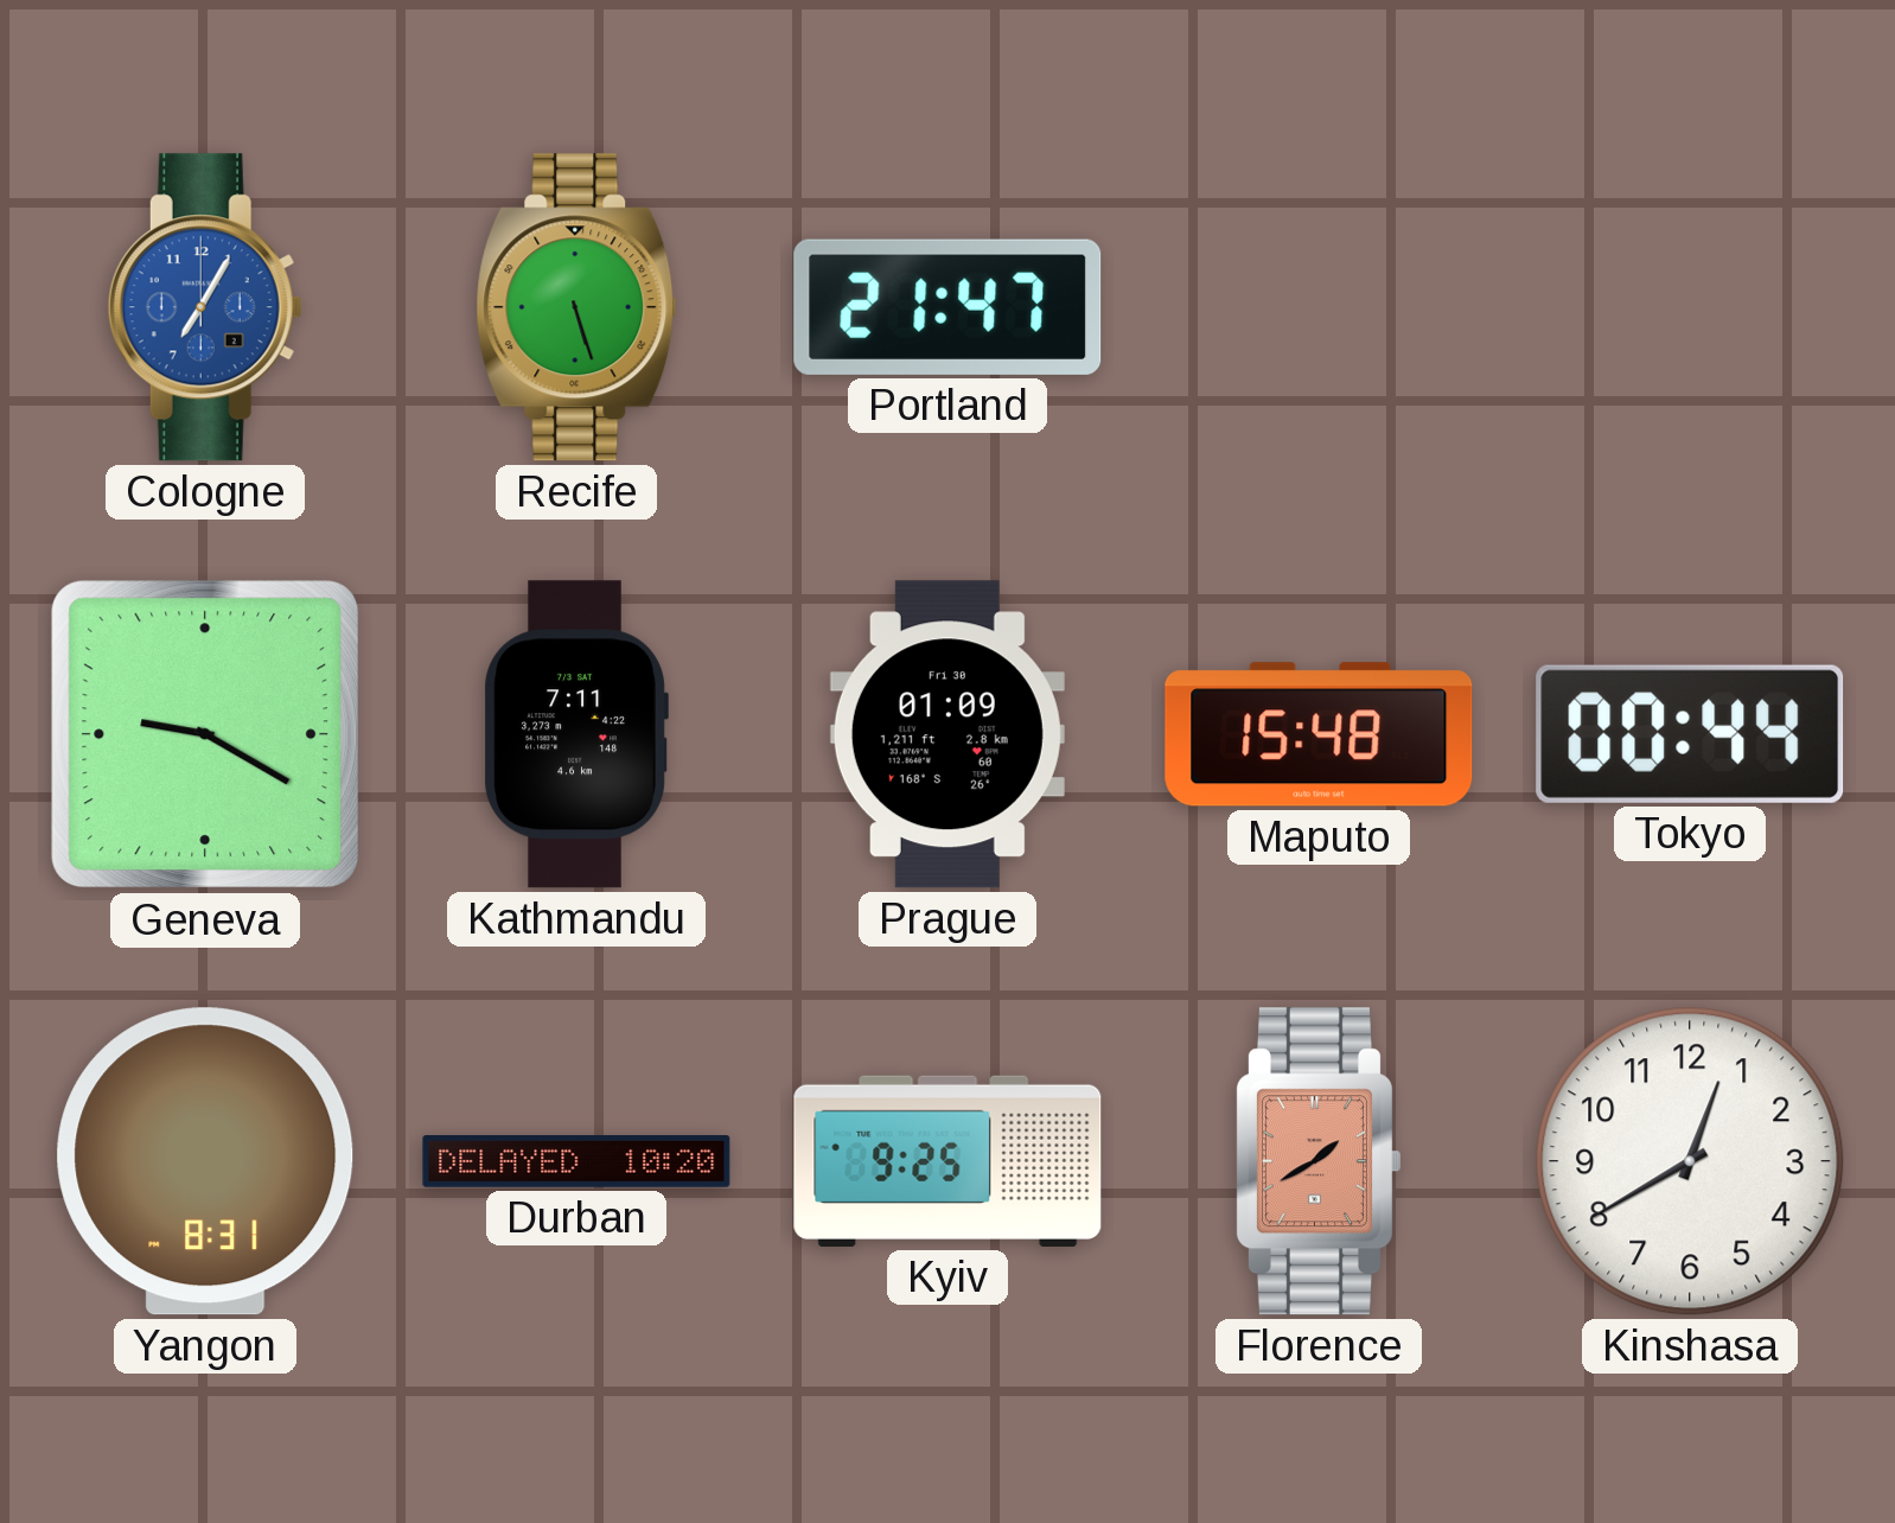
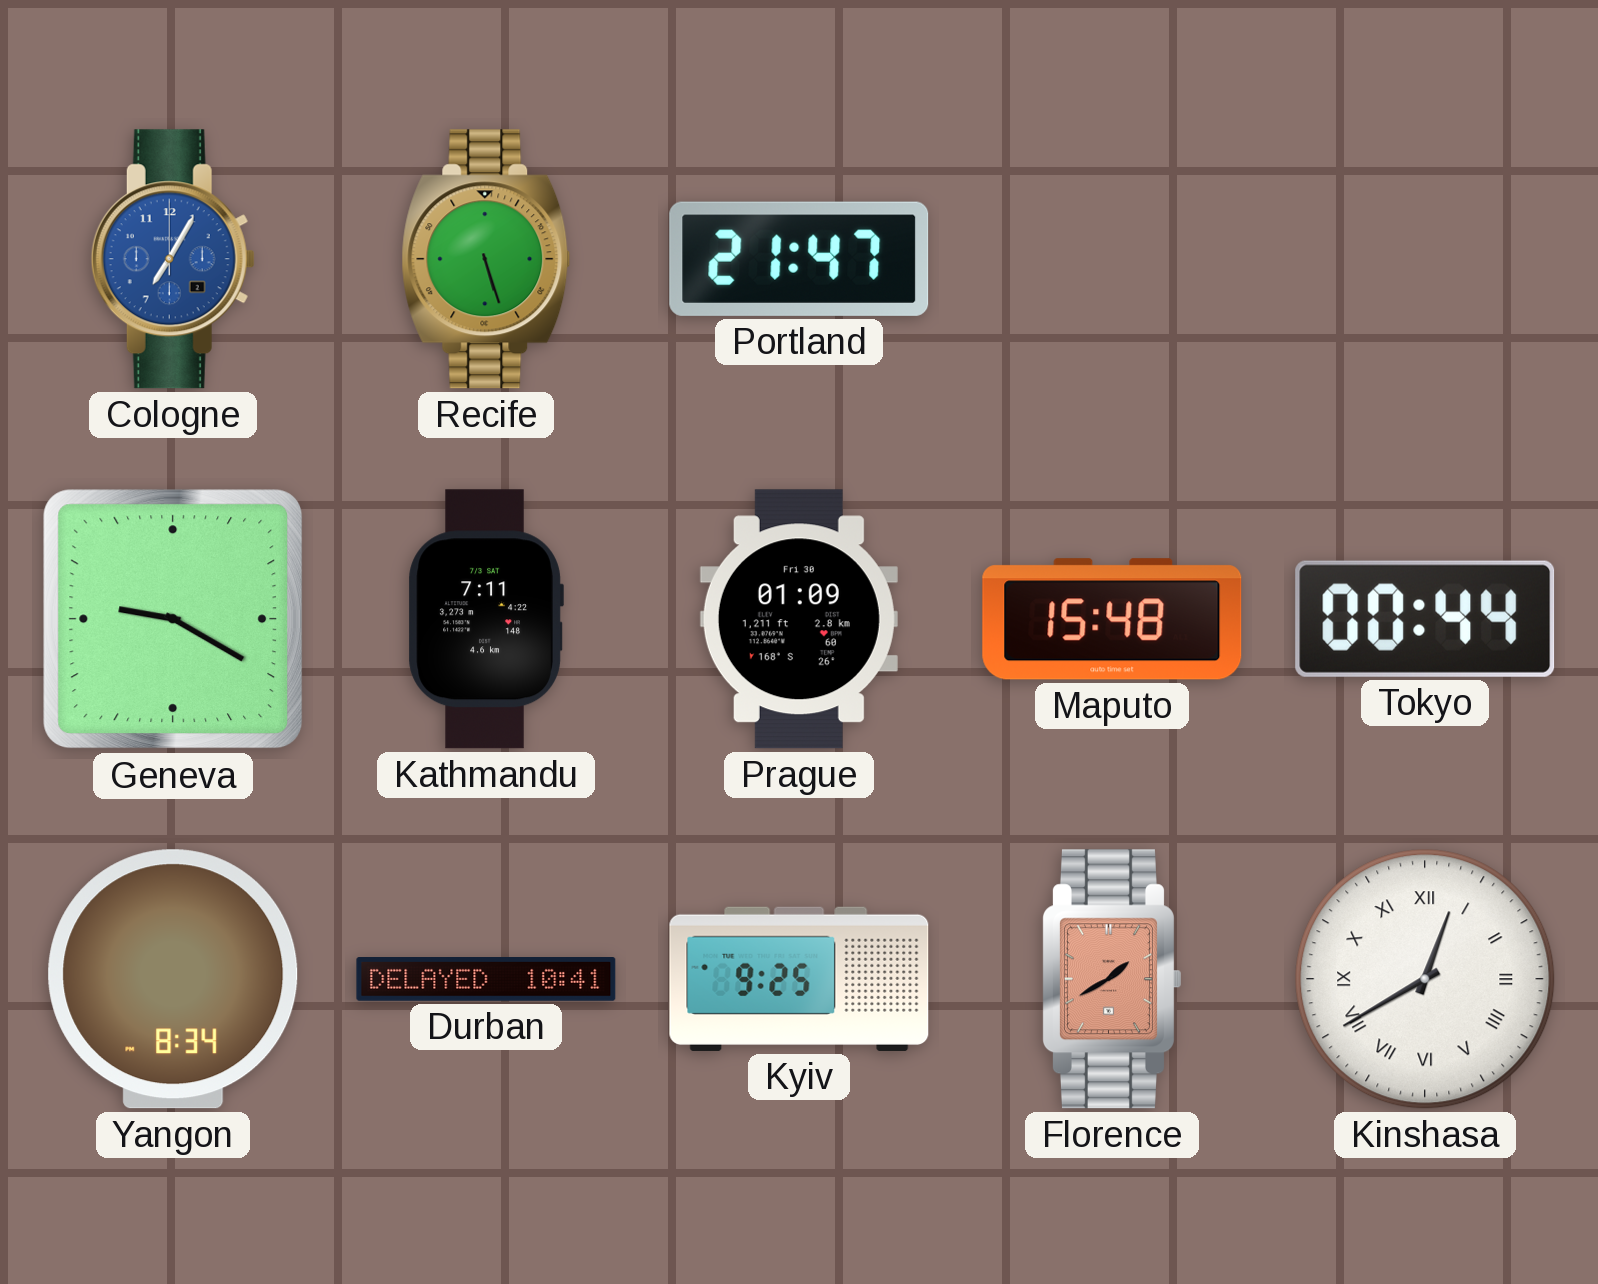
Yangon: 8:31 -> 8:34 (173, 979)
Durban: 10:20 -> 10:41 (486, 980)
Kinshasa numerals: Arabic -> Roman (1425, 979)
